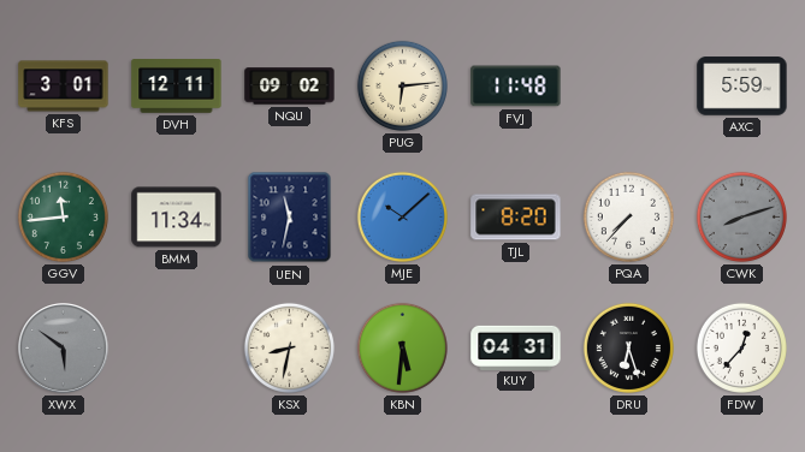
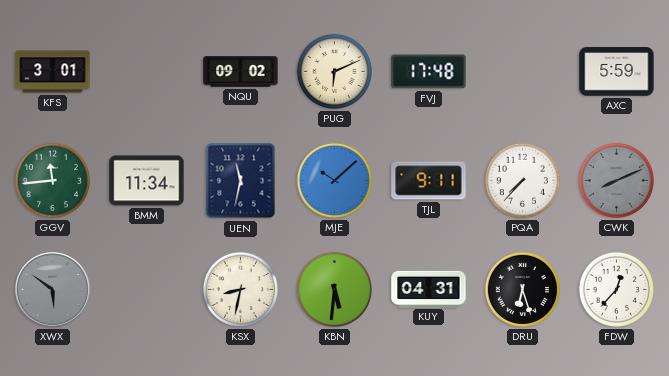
DVH: 12:11 -> none (177, 87)
PUG: 6:14 -> 6:11 (334, 71)
FVJ: 11:48 -> 17:48 (429, 72)
TJL: 8:20 -> 9:11 (429, 181)
CWK: 8:12 -> 8:11 (616, 180)
